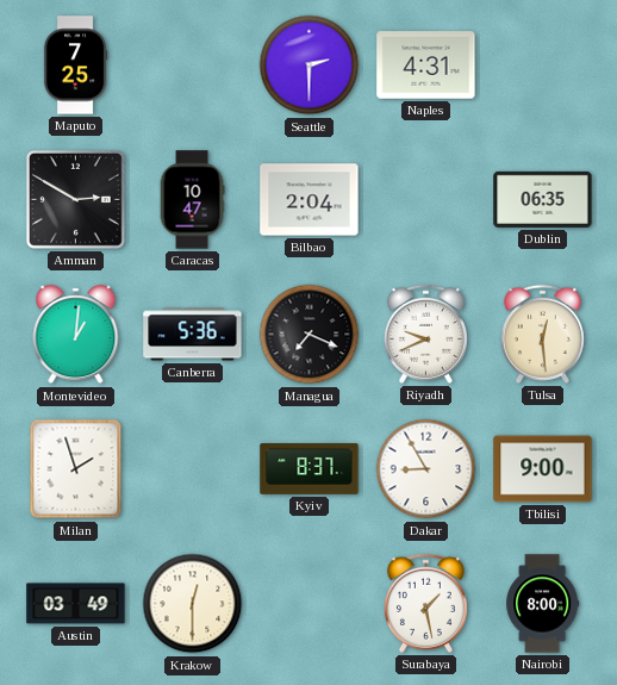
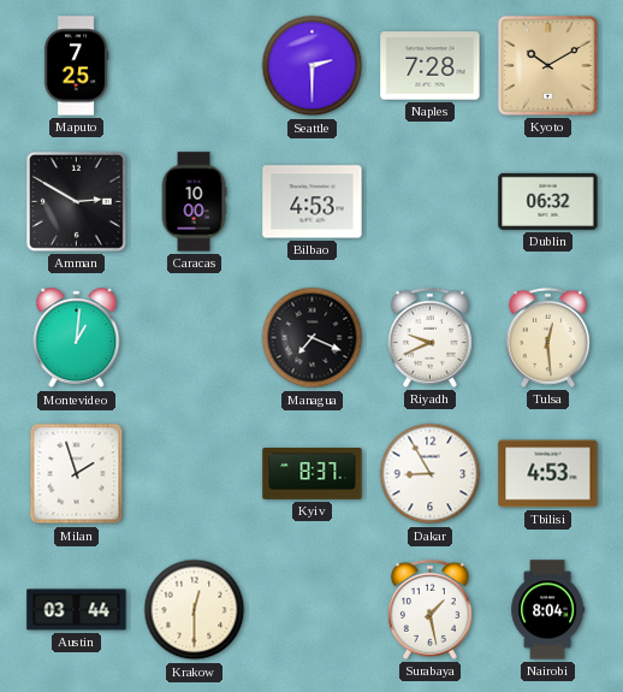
Naples: 4:31 -> 7:28 (431, 66)
Kyoto: none -> 10:10 (547, 65)
Caracas: 10:47 -> 10:00 (194, 202)
Bilbao: 2:04 -> 4:53 (313, 202)
Dublin: 06:35 -> 06:32 (548, 201)
Canberra: 5:36 -> none (193, 335)
Tbilisi: 9:00 -> 4:53 (548, 474)
Austin: 03:49 -> 03:44 (77, 610)
Nairobi: 8:00 -> 8:04 (548, 610)
